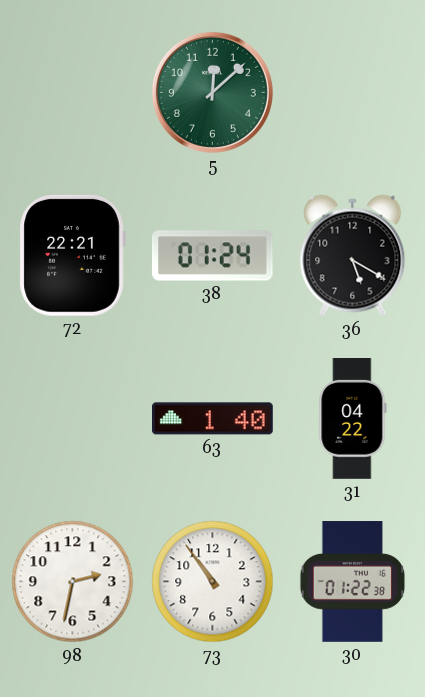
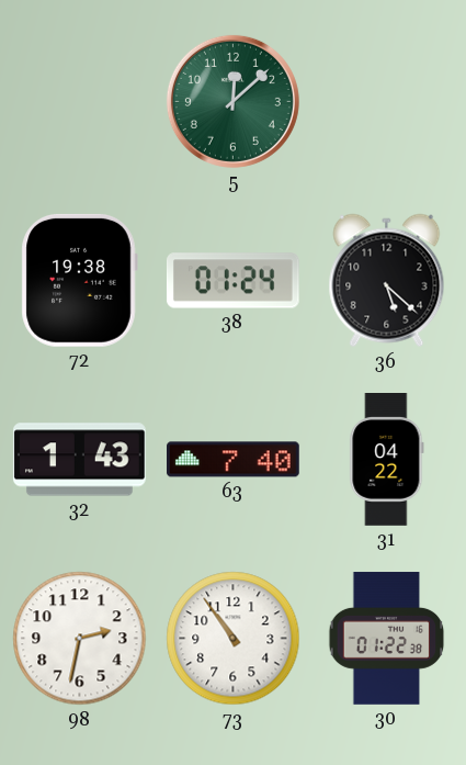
72: 22:21 -> 19:38 (79, 280)
36: 5:20 -> 5:22 (387, 281)
32: none -> 1:43 (79, 460)
63: 1:40 -> 7:40 (234, 460)
